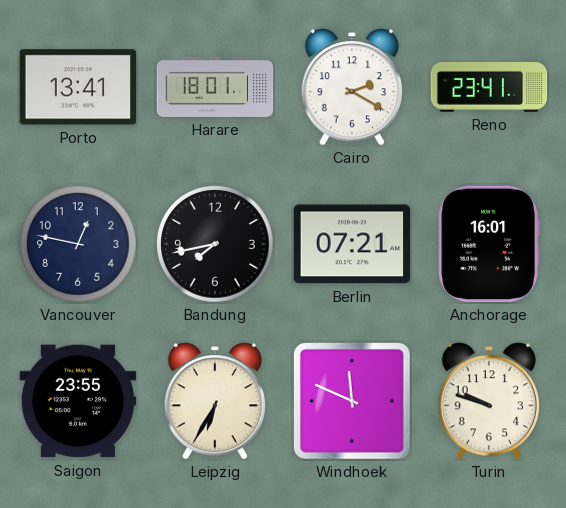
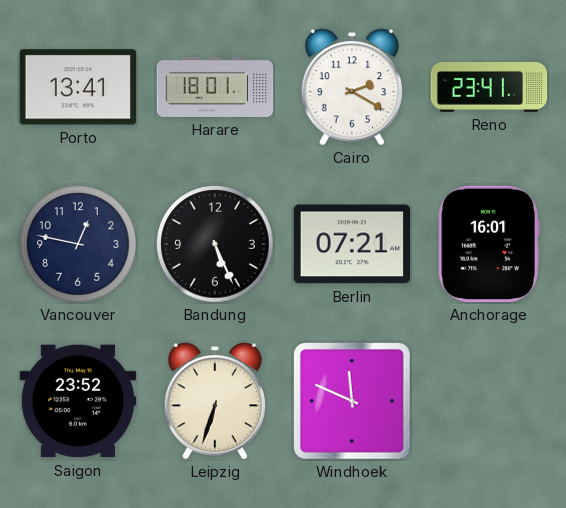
Bandung: 7:43 -> 5:26 (215, 244)
Saigon: 23:55 -> 23:52 (78, 401)
Leipzig: 6:35 -> 6:33 (215, 401)
Turin: 9:48 -> none (489, 401)
